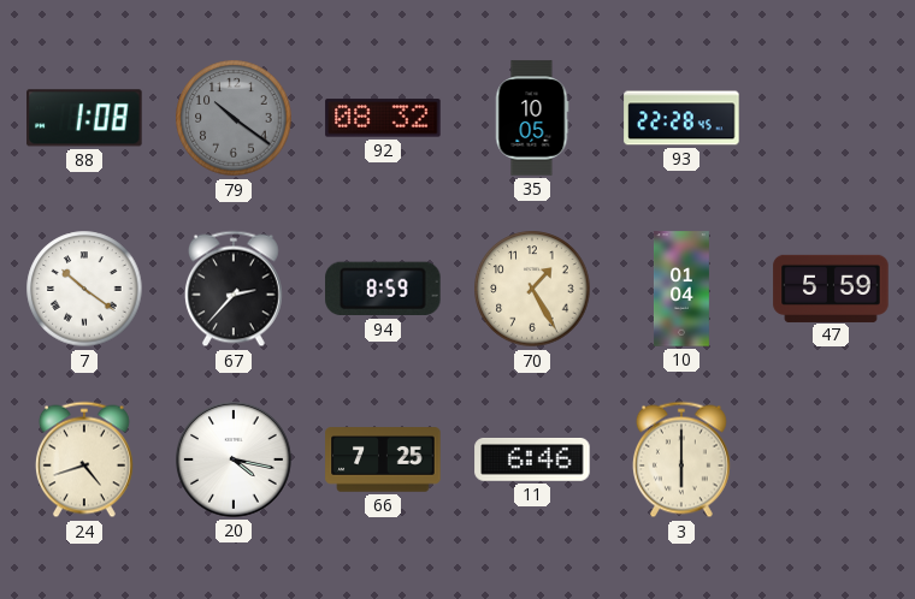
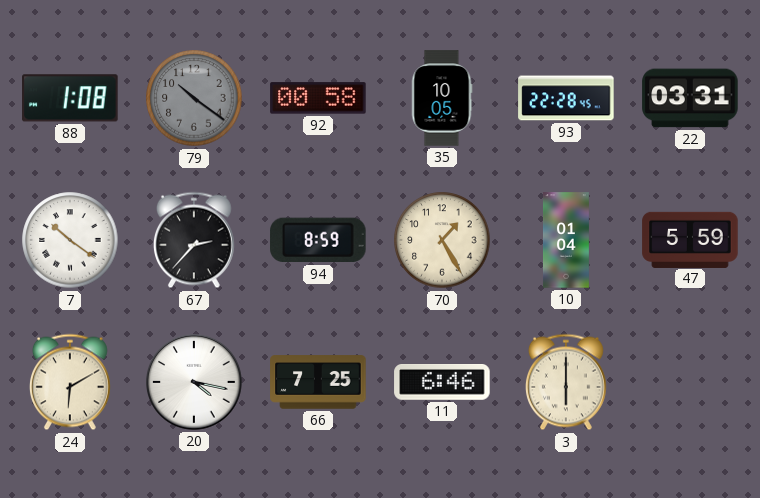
92: 08:32 -> 00:58 (318, 98)
22: none -> 03:31 (690, 98)
24: 4:42 -> 6:10 (70, 382)
